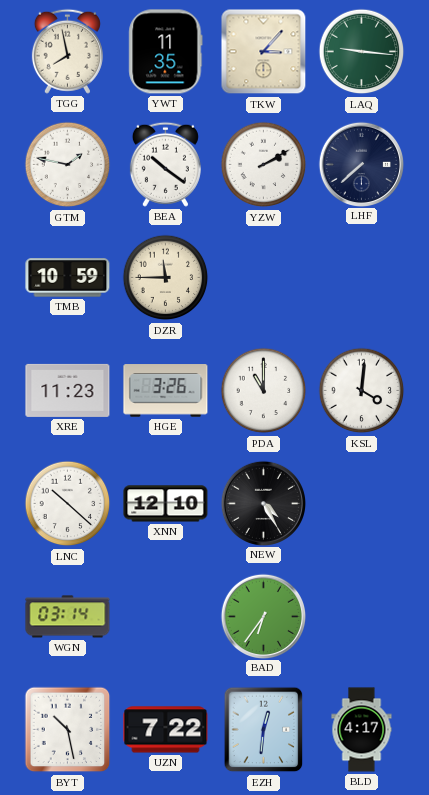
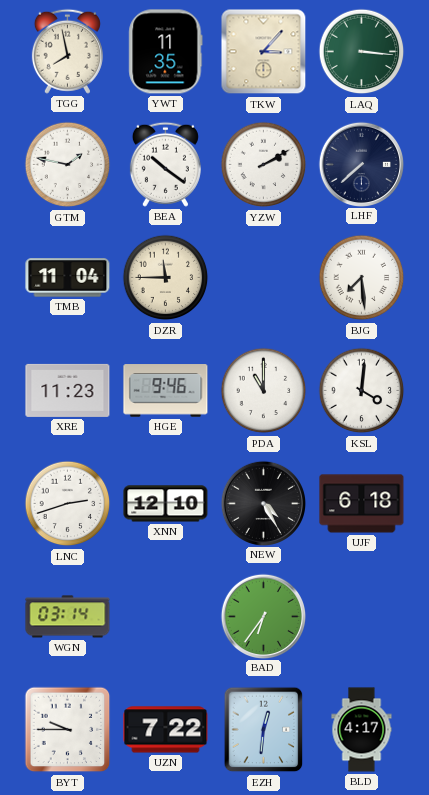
LAQ: 9:16 -> 3:16 (362, 52)
TMB: 10:59 -> 11:04 (68, 278)
BJG: none -> 7:29 (362, 278)
HGE: 3:26 -> 9:46 (166, 391)
LNC: 10:22 -> 2:42 (68, 504)
UJF: none -> 6:18 (362, 504)
BYT: 10:28 -> 9:45 (68, 730)
